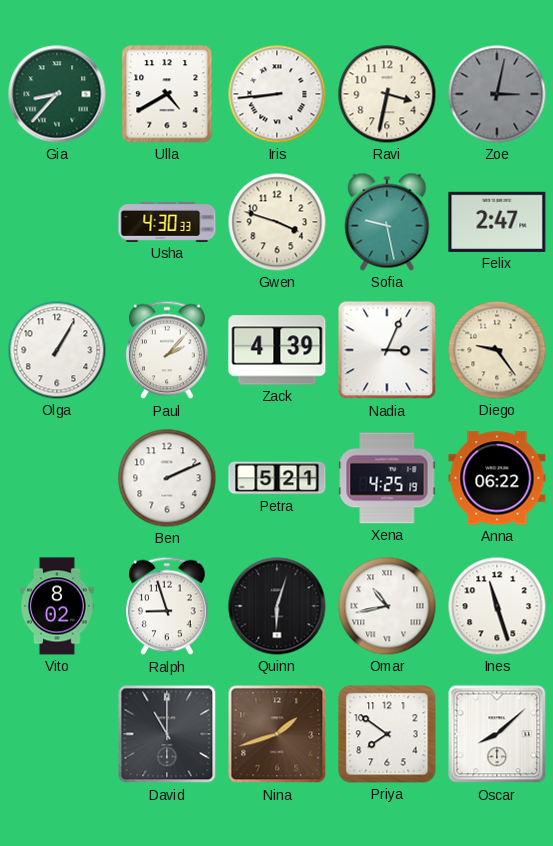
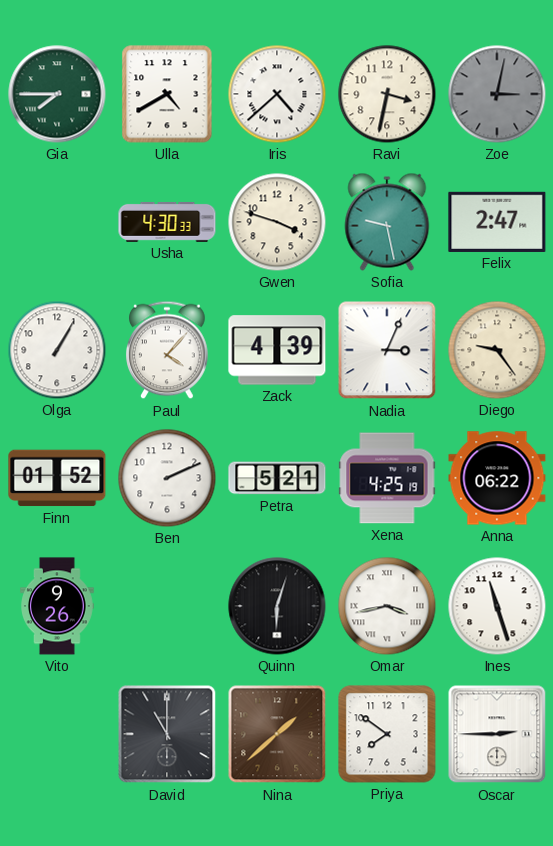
Gia: 8:37 -> 7:45 (57, 94)
Iris: 8:44 -> 4:38 (277, 94)
Paul: 2:07 -> 4:07 (167, 350)
Finn: none -> 01:52 (57, 478)
Vito: 8:02 -> 9:26 (58, 606)
Ralph: 8:57 -> none (167, 606)
Omar: 10:43 -> 3:43 (387, 606)
Nina: 1:42 -> 1:38 (277, 734)
Oscar: 8:08 -> 2:45 (497, 734)
